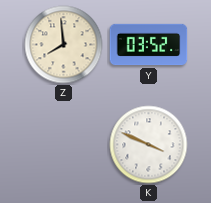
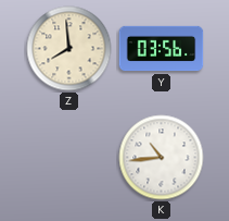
Y: 03:52 -> 03:56 (162, 49)
K: 3:49 -> 10:44 (162, 158)
